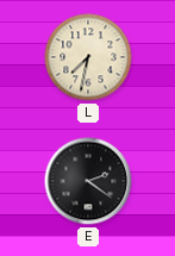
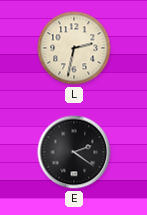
L: 7:32 -> 2:32 (74, 48)
